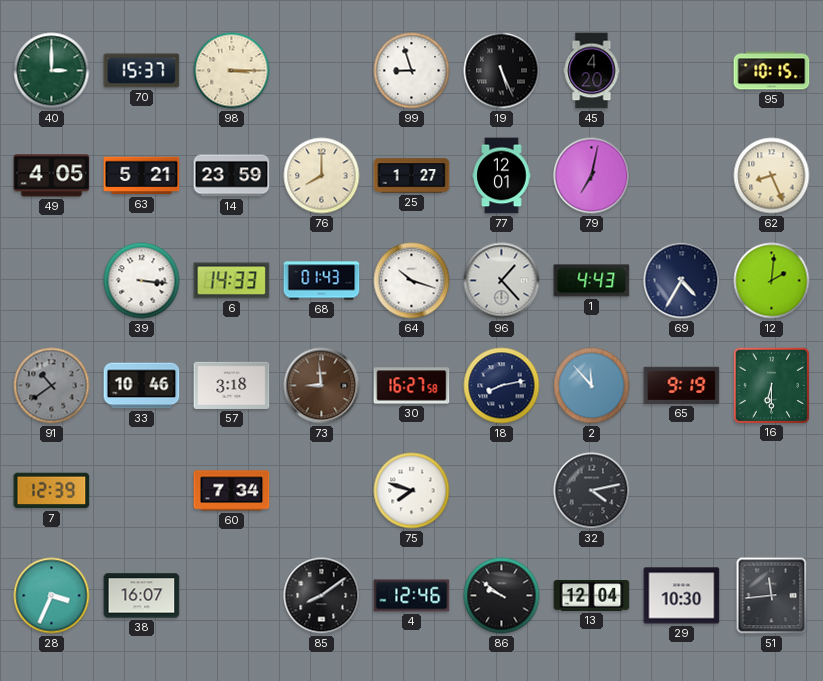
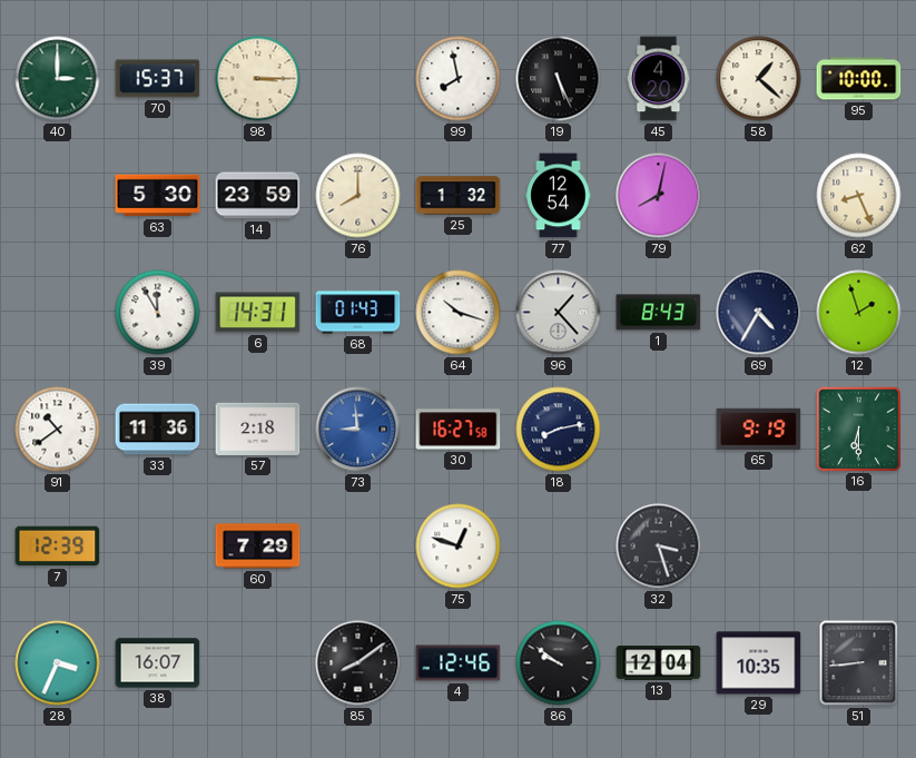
99: 8:57 -> 7:58 (459, 79)
58: none -> 1:22 (759, 79)
95: 10:15 -> 10:00 (859, 79)
49: 4:05 -> none (52, 176)
63: 5:21 -> 5:30 (158, 196)
25: 1:27 -> 1:32 (459, 196)
77: 12:01 -> 12:54 (559, 196)
79: 7:02 -> 8:02 (659, 196)
39: 3:16 -> 11:55 (158, 313)
6: 14:33 -> 14:31 (258, 313)
1: 4:43 -> 8:43 (659, 313)
12: 2:01 -> 1:57 (859, 313)
91 dial: grey -> white (58, 430)
33: 10:46 -> 11:36 (158, 430)
57: 3:18 -> 2:18 (258, 429)
73 dial: brown -> blue (358, 430)
2: 11:53 -> none (592, 386)
60: 7:34 -> 7:29 (258, 547)
75: 7:48 -> 12:48 (459, 547)
32: 4:13 -> 3:27 (659, 547)
29: 10:30 -> 10:35 (759, 663)
51: 11:44 -> 8:44 (859, 663)
